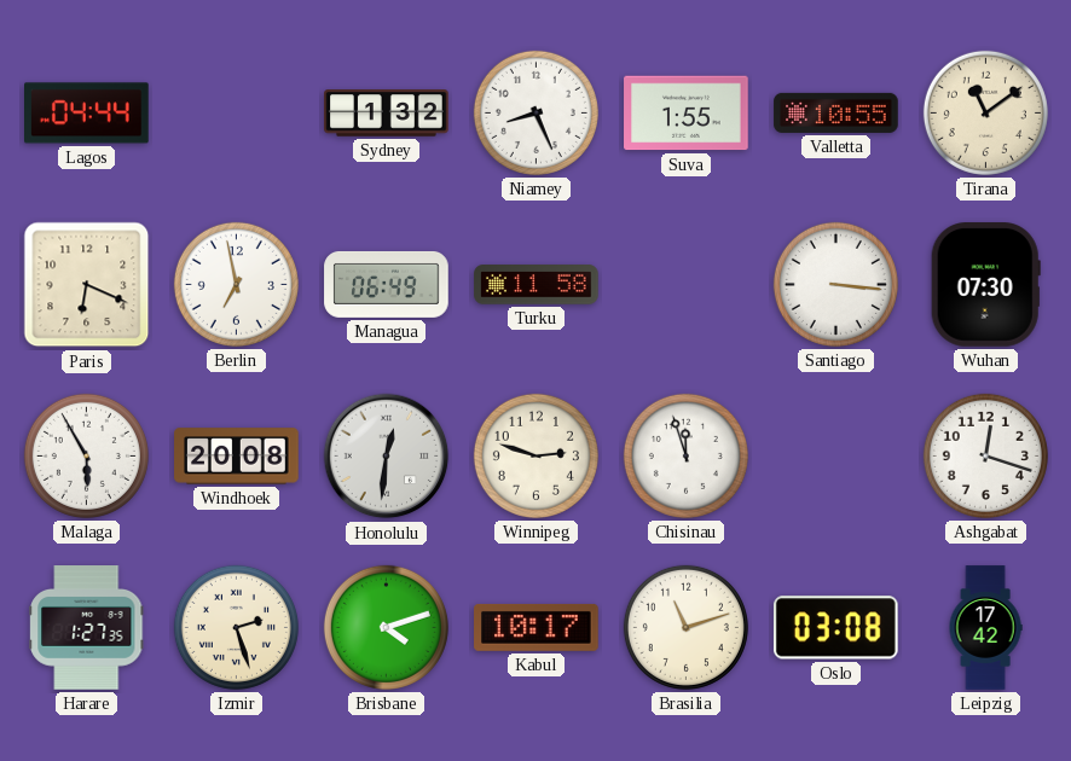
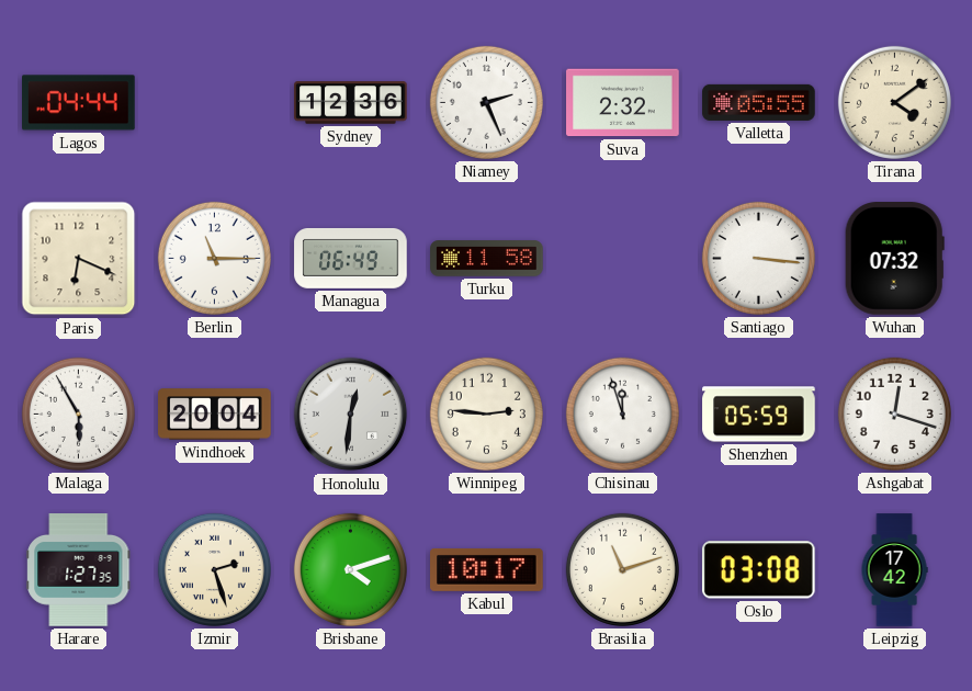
Sydney: 1:32 -> 12:36 (351, 103)
Niamey: 8:26 -> 2:26 (486, 102)
Suva: 1:55 -> 2:32 (623, 103)
Valletta: 10:55 -> 05:55 (759, 102)
Tirana: 11:09 -> 4:09 (894, 102)
Berlin: 6:58 -> 11:15 (214, 258)
Wuhan: 07:30 -> 07:32 (894, 259)
Windhoek: 20:08 -> 20:04 (215, 415)
Winnipeg: 2:48 -> 2:46 (486, 414)
Shenzhen: none -> 05:59 (759, 415)
